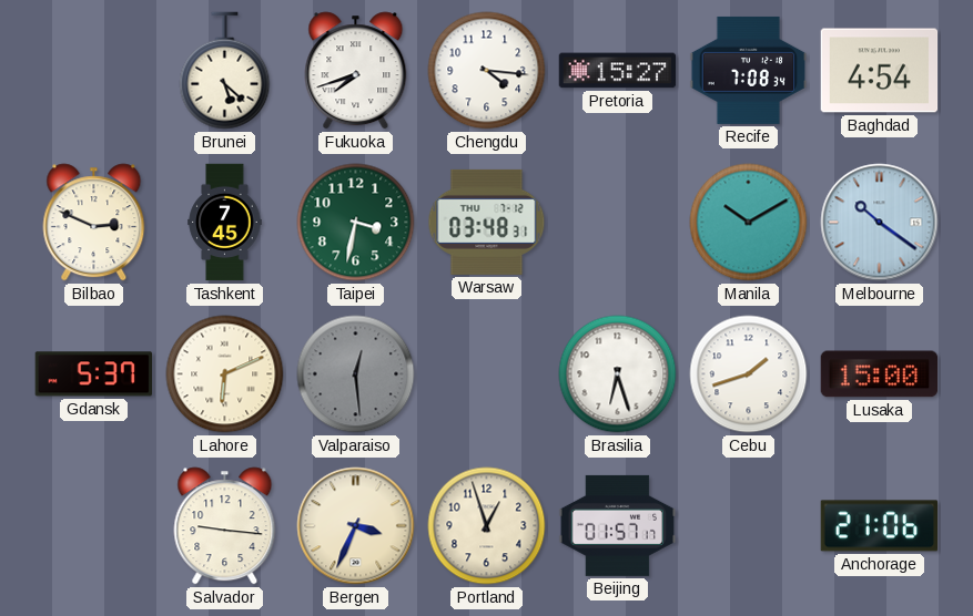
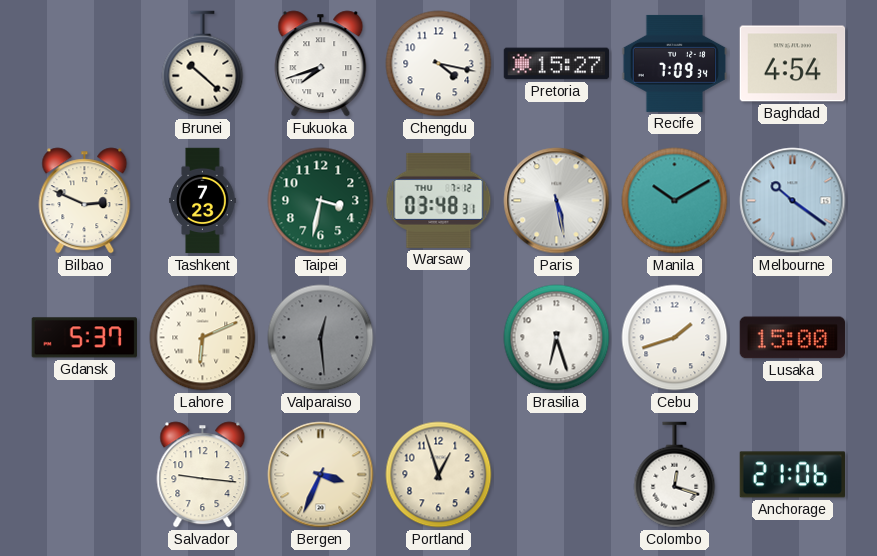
Brunei: 5:22 -> 10:22 (203, 64)
Chengdu: 4:16 -> 4:17 (439, 64)
Recife: 7:08 -> 7:09 (675, 63)
Tashkent: 7:45 -> 7:23 (203, 201)
Paris: none -> 5:28 (557, 201)
Beijing: 01:57 -> none (618, 525)
Colombo: none -> 12:18 (675, 475)
